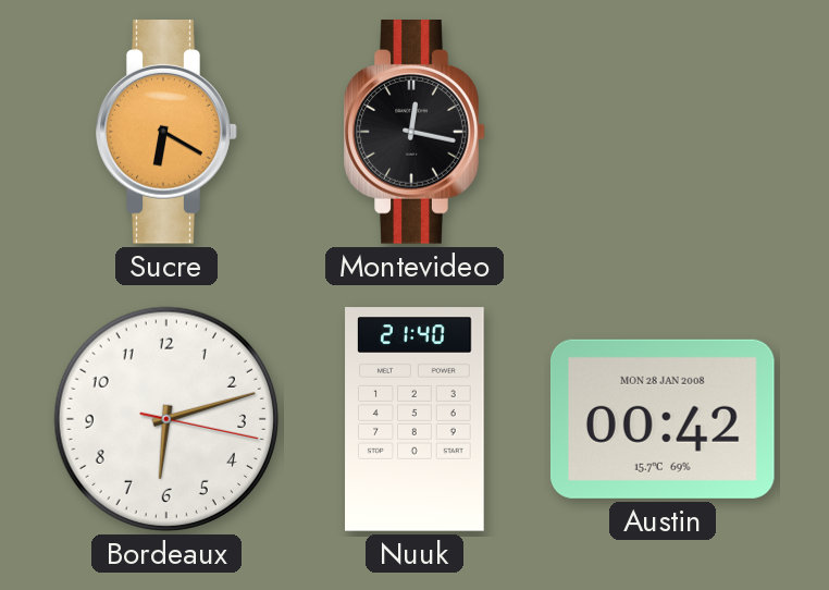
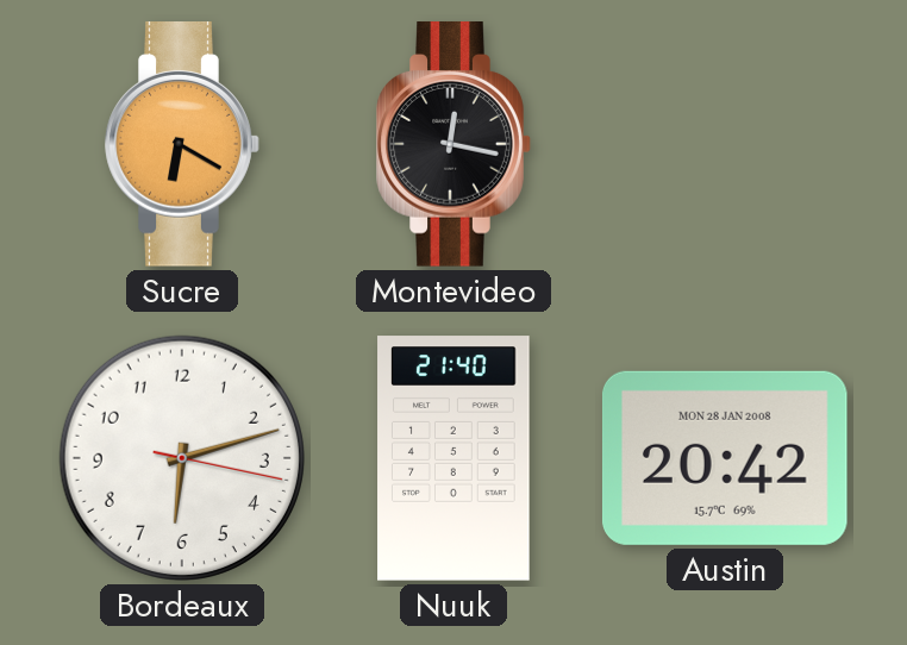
Austin: 00:42 -> 20:42 (725, 458)
